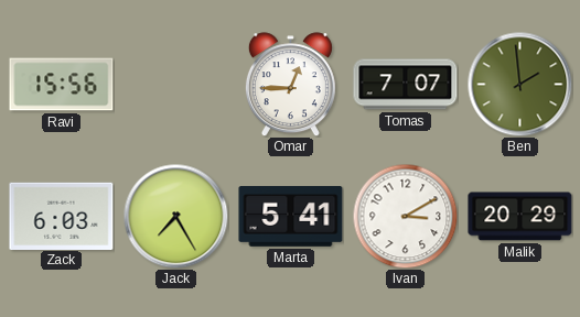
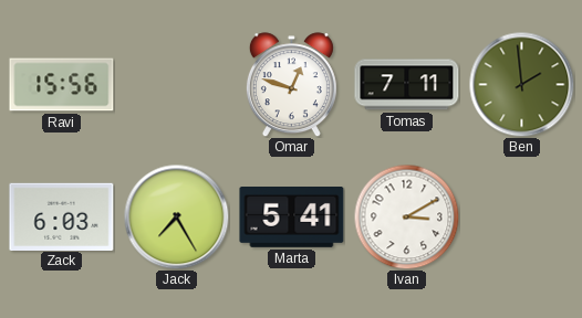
Omar: 12:45 -> 12:48 (291, 85)
Tomas: 7:07 -> 7:11 (407, 85)
Malik: 20:29 -> none (520, 217)
